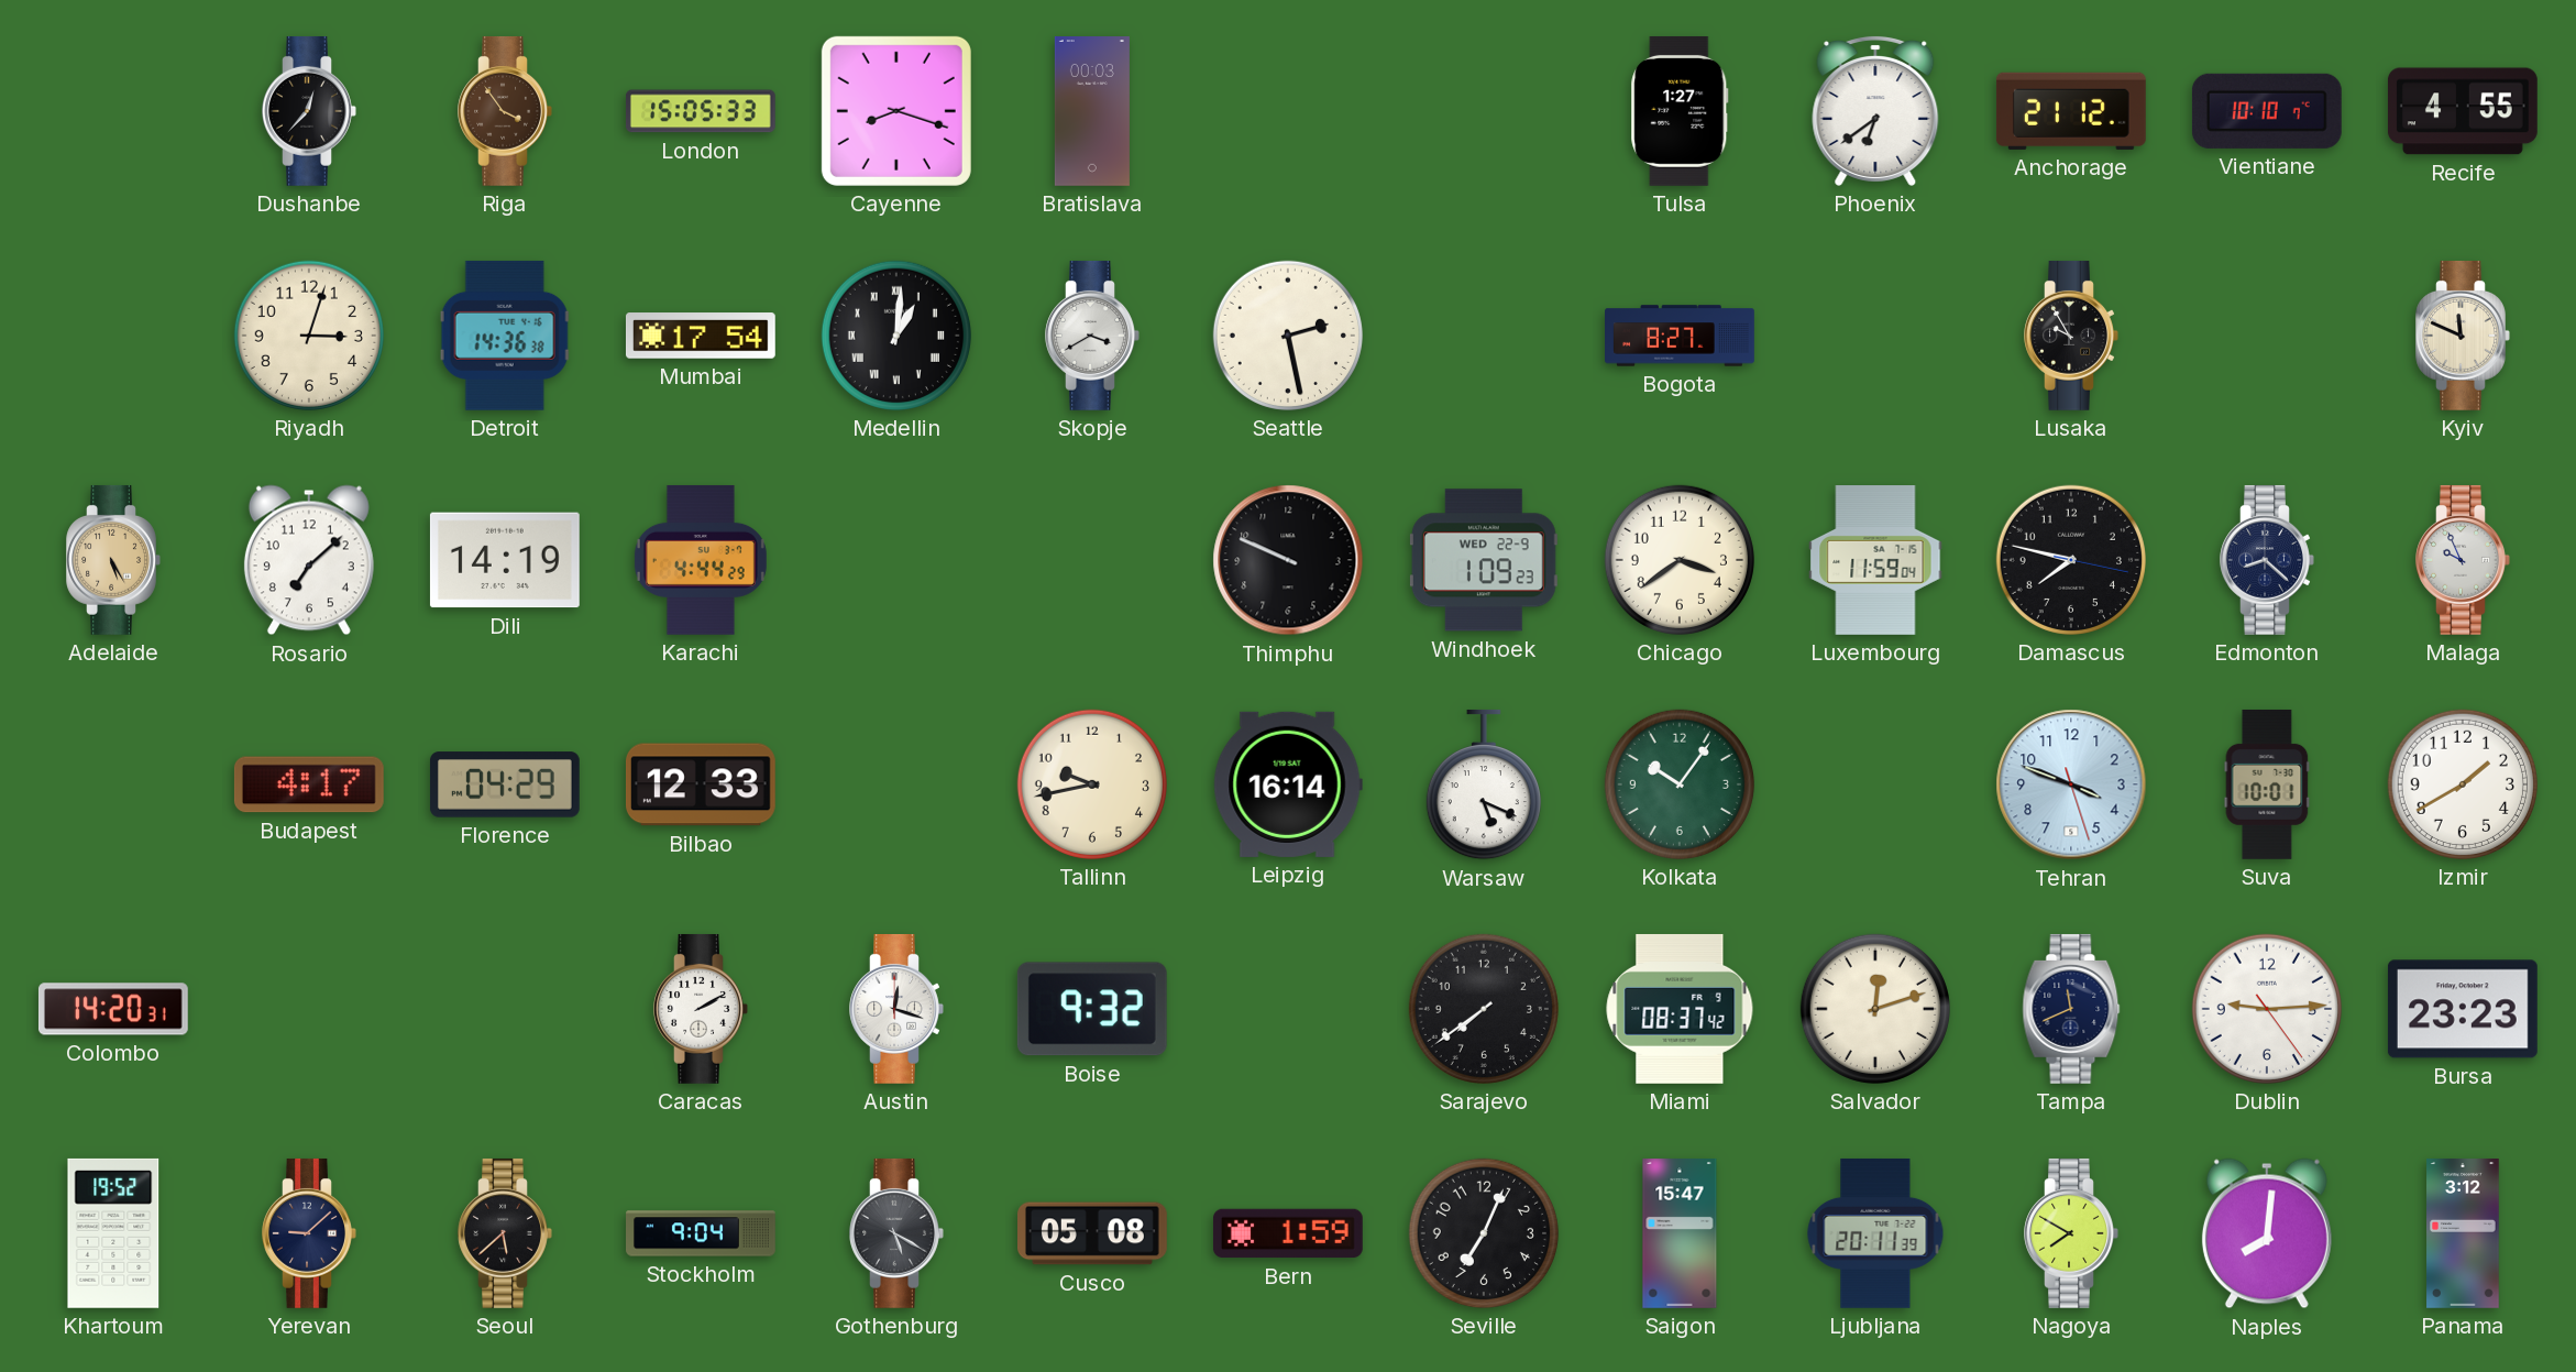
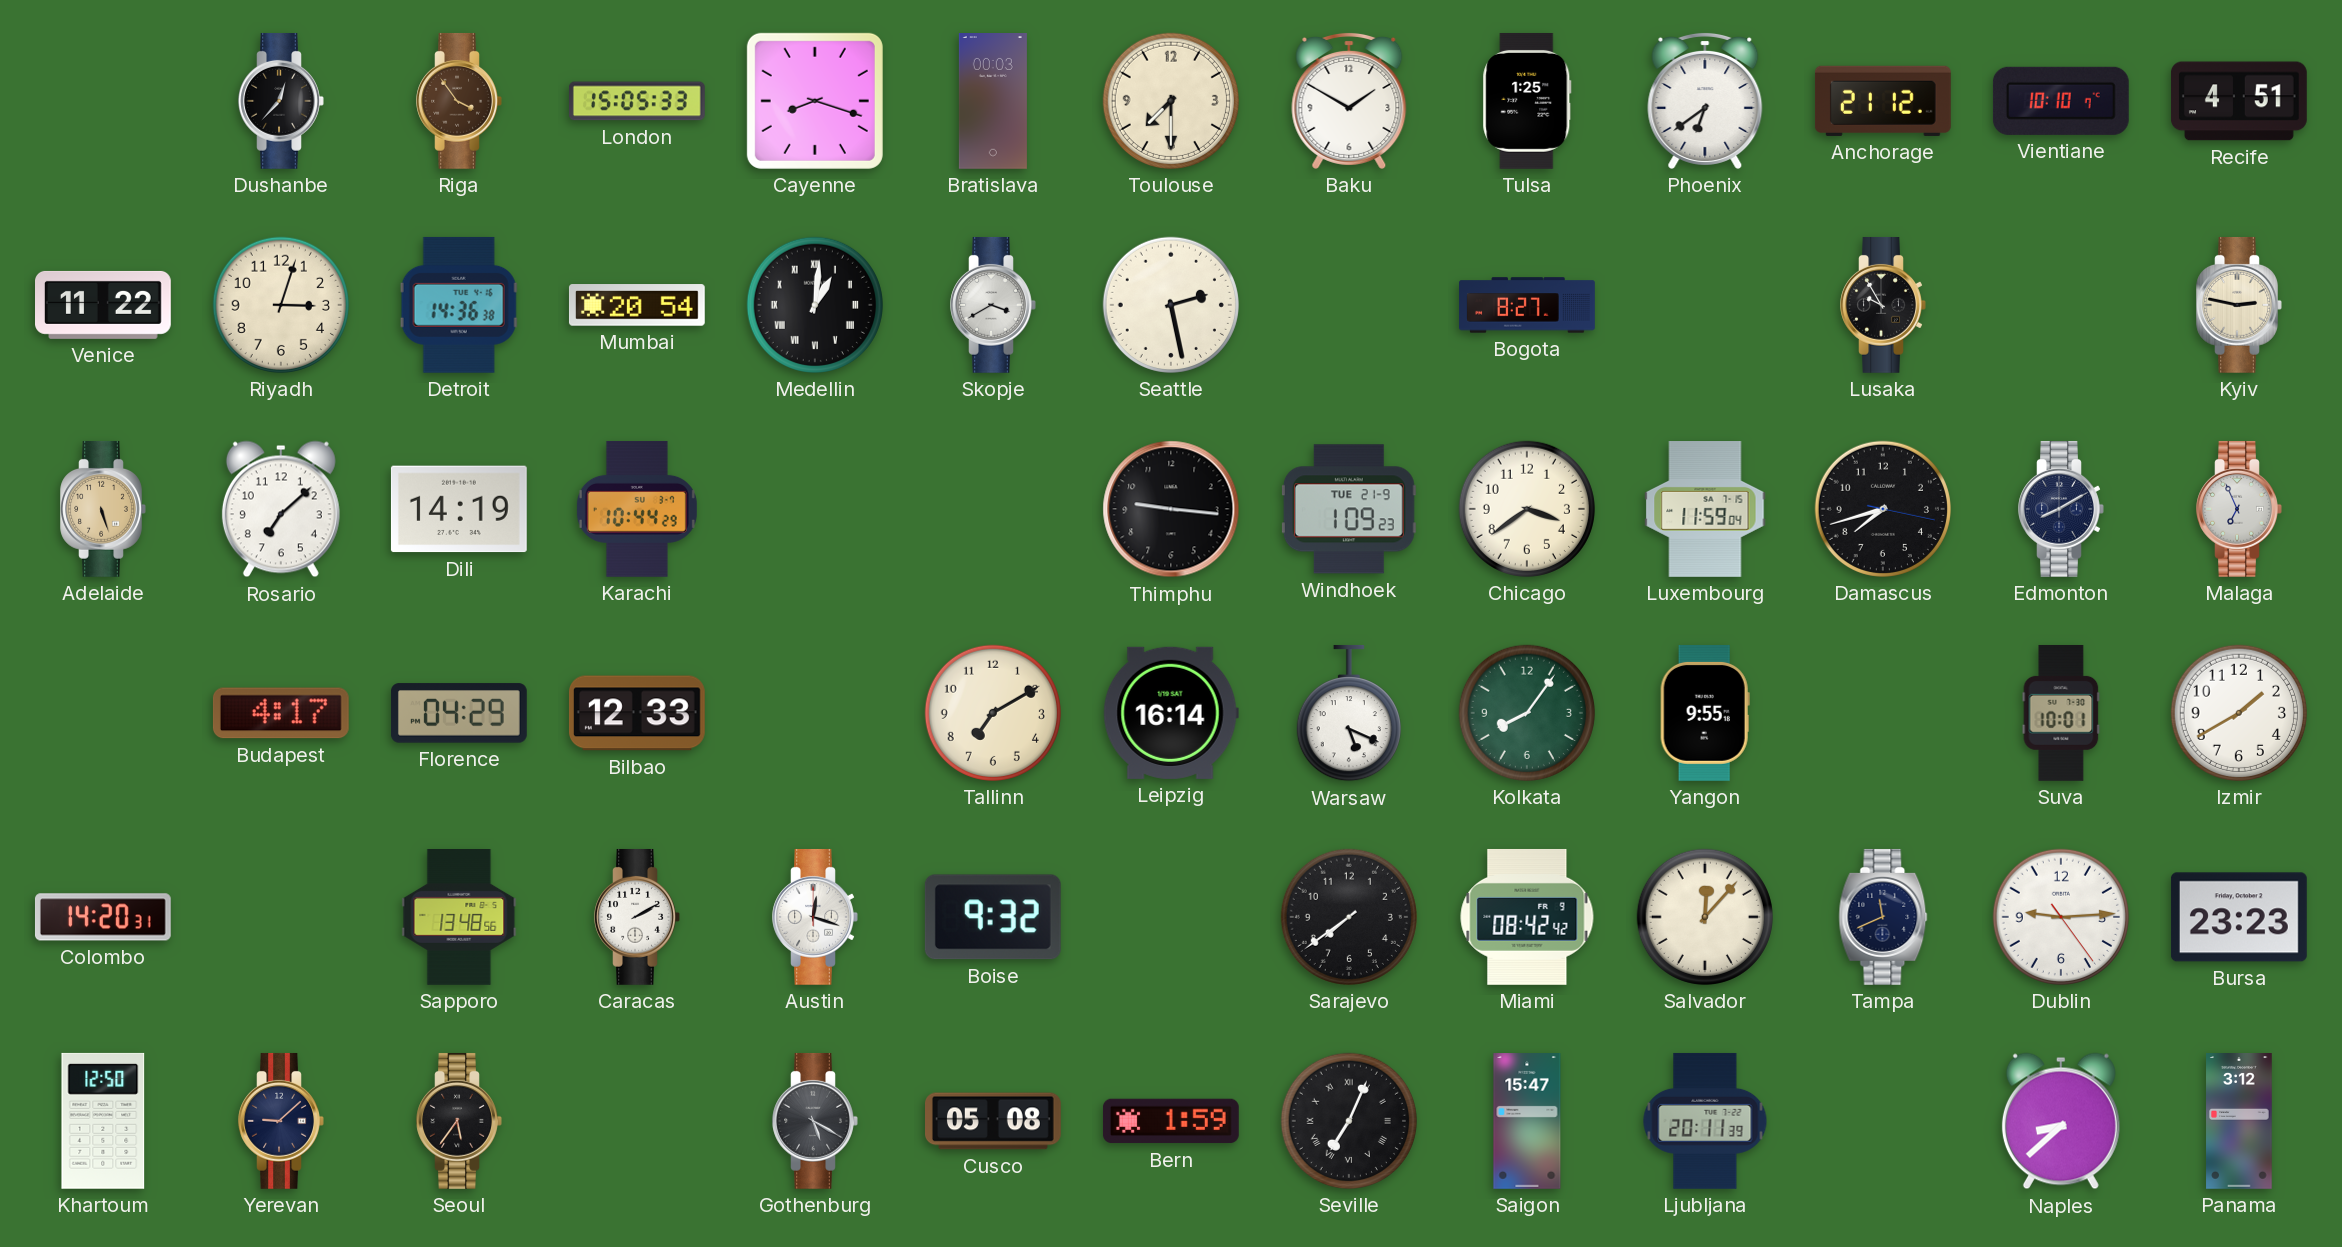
Toulouse: none -> 7:30 (1171, 101)
Baku: none -> 1:50 (1349, 100)
Tulsa: 1:27 -> 1:25 (1527, 101)
Recife: 4:55 -> 4:51 (2239, 101)
Venice: none -> 11:22 (104, 305)
Mumbai: 17:54 -> 20:54 (637, 305)
Kyiv: 11:49 -> 2:47 (2239, 305)
Adelaide: 5:25 -> 5:27 (103, 509)
Karachi: 4:44 -> 10:44 (637, 509)
Thimphu: 9:49 -> 9:16 (1171, 509)
Windhoek date: WED 22-9 -> TUE 21-9 (1349, 509)
Damascus: 7:47 -> 7:42 (1883, 509)
Edmonton: 8:22 -> 8:10 (2061, 509)
Malaga: 9:56 -> 6:56 (2239, 509)
Tallinn: 9:43 -> 7:10 (993, 713)
Kolkata: 10:06 -> 8:06 (1527, 713)
Yangon: none -> 9:55 (1705, 713)
Tehran: 3:48 -> none (2071, 784)
Sapporo: none -> 13:48 (459, 918)
Miami: 08:37 -> 08:42 (1527, 917)
Salvador: 12:12 -> 12:07 (1705, 917)
Khartoum: 19:52 -> 12:50 (103, 1121)
Seoul: 5:38 -> 5:36 (459, 1121)
Stockholm: 9:04 -> none (702, 1233)
Seville numerals: Arabic -> Roman (1349, 1121)
Nagoya: 7:50 -> none (2071, 1233)
Naples: 8:01 -> 8:38 (2061, 1121)
